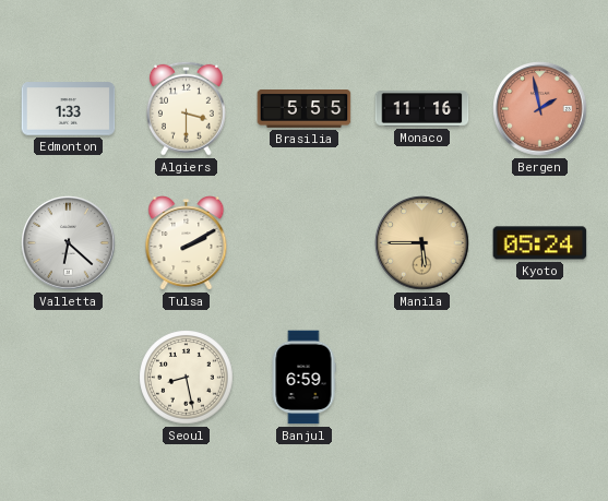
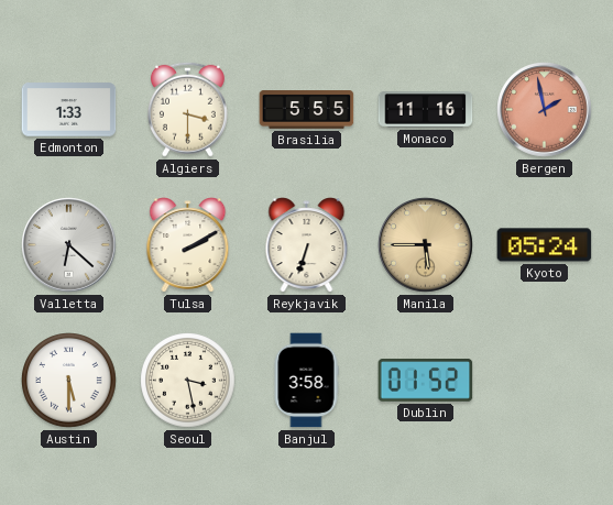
Reykjavik: none -> 6:33 (307, 245)
Austin: none -> 5:30 (69, 381)
Seoul: 8:28 -> 3:28 (188, 381)
Banjul: 6:59 -> 3:58 (306, 381)
Dublin: none -> 01:52 (426, 381)
